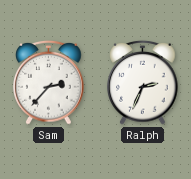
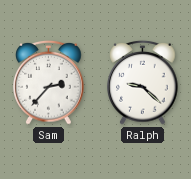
Ralph: 2:34 -> 9:22 (143, 83)
